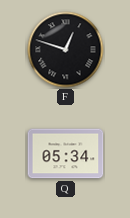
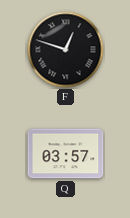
Q: 05:34 -> 03:57 (66, 154)
